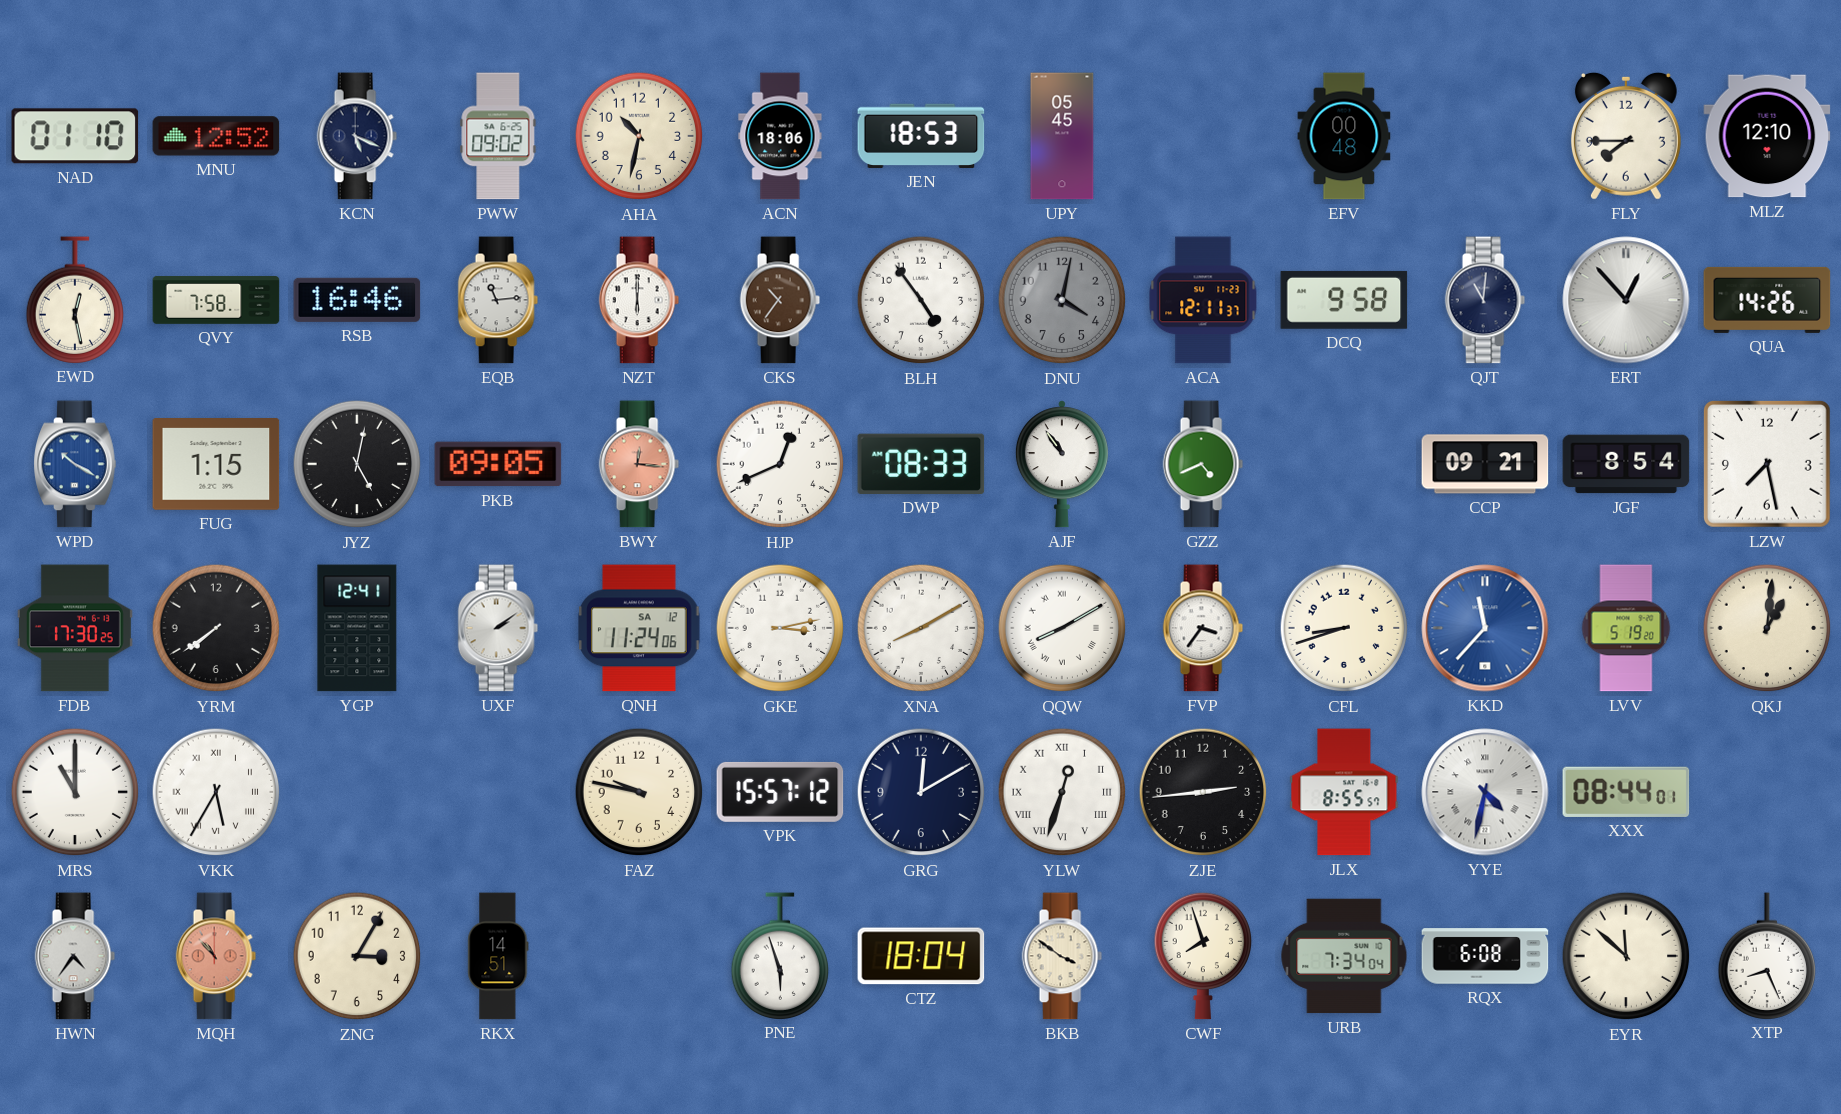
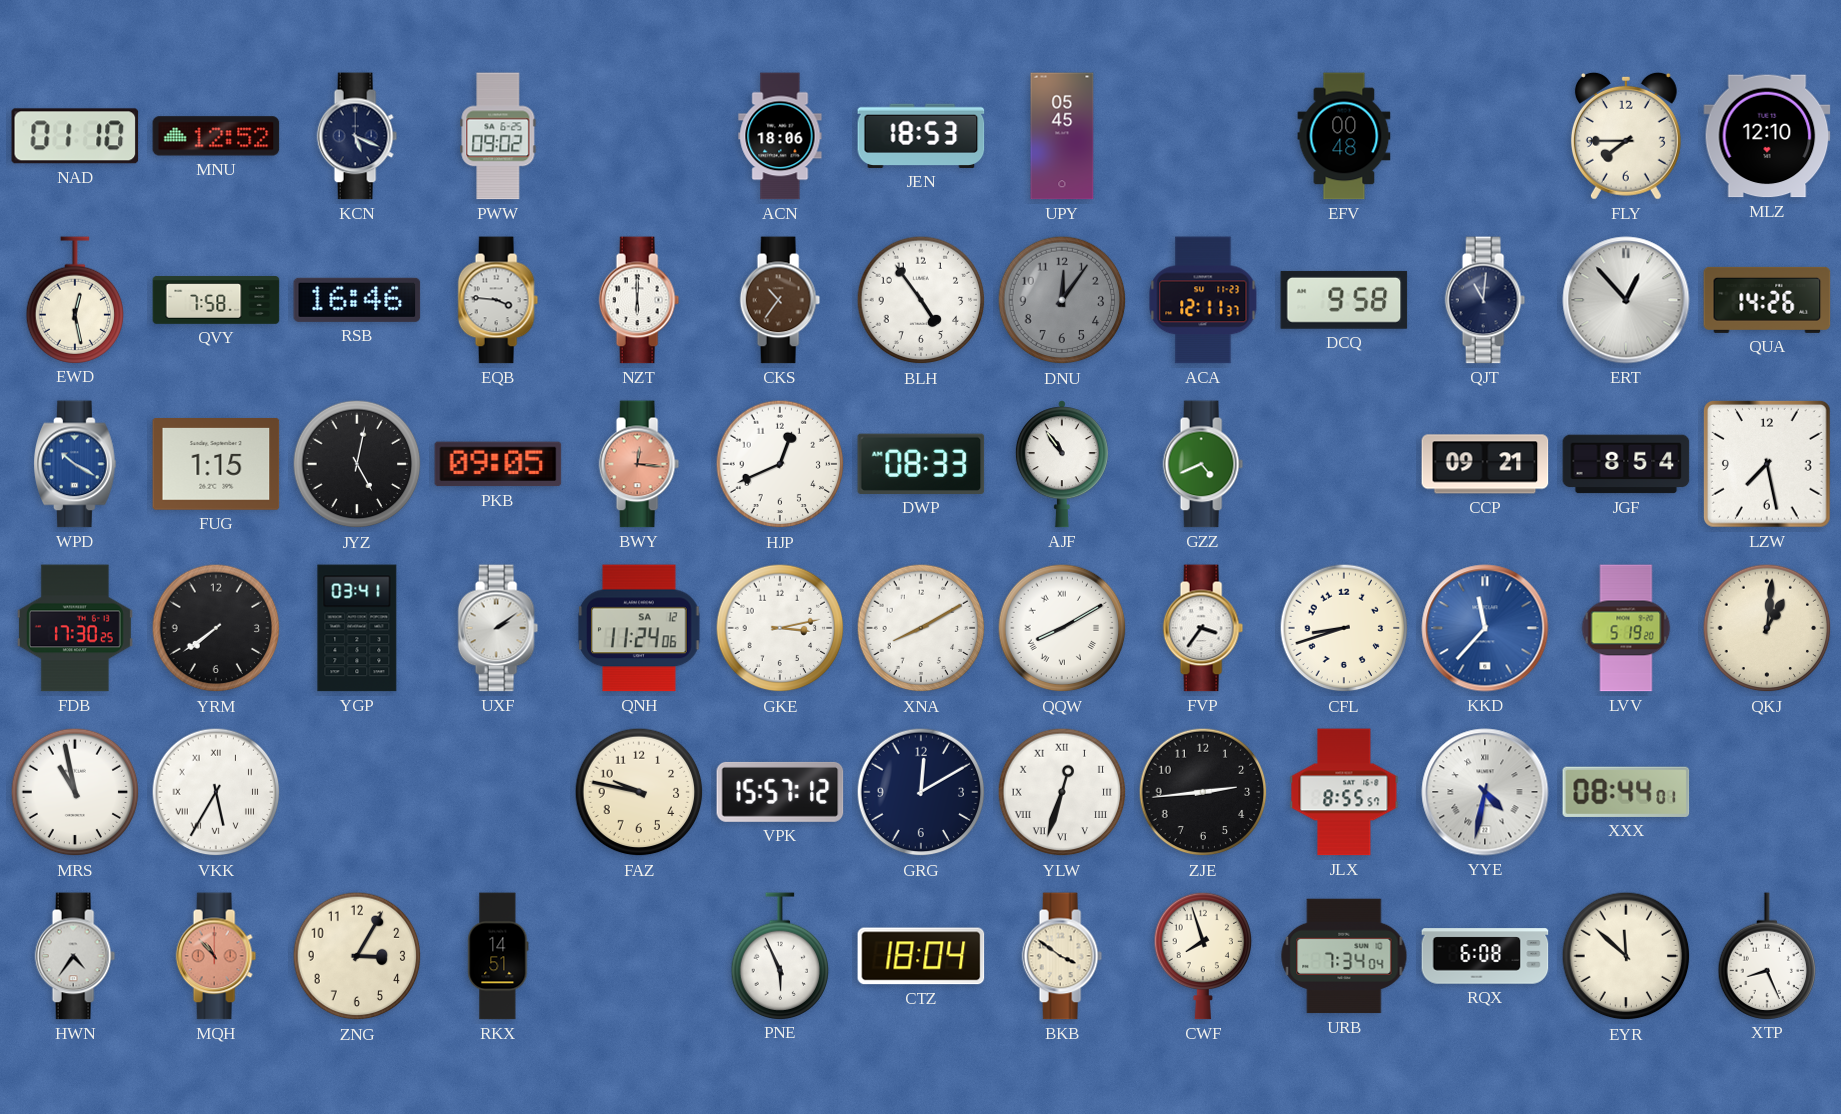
AHA: 10:32 -> none (639, 136)
EQB: 11:14 -> 3:46 (498, 300)
DNU: 4:02 -> 12:06 (1062, 300)
YGP: 12:41 -> 03:41 (357, 628)
MRS: 11:00 -> 10:58 (75, 792)
PNE: 5:57 -> 5:56 (780, 956)
